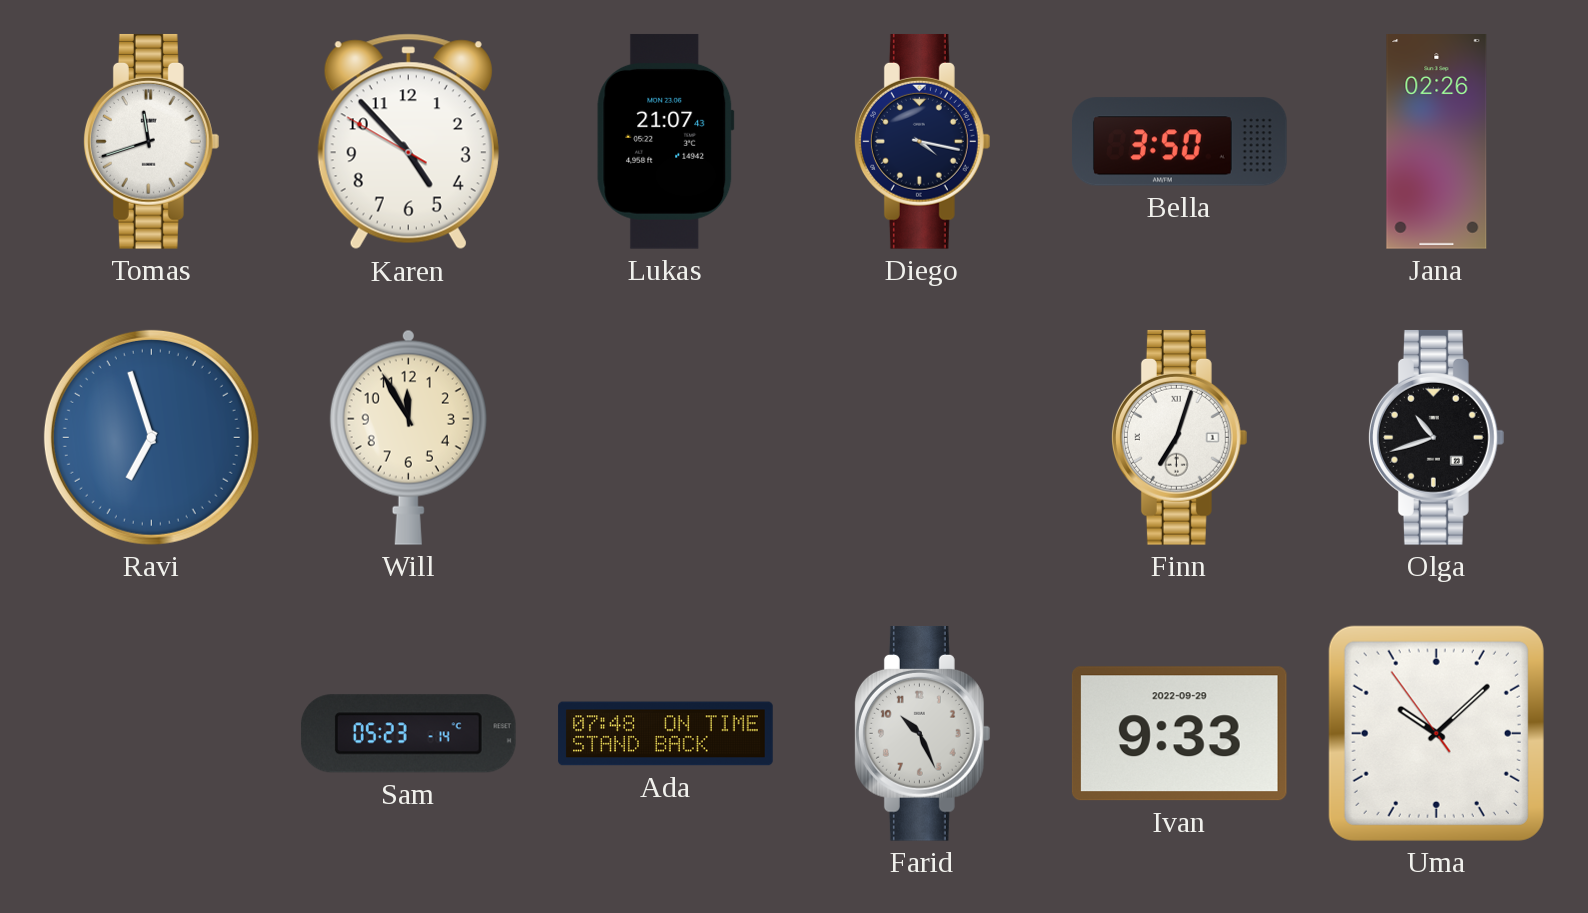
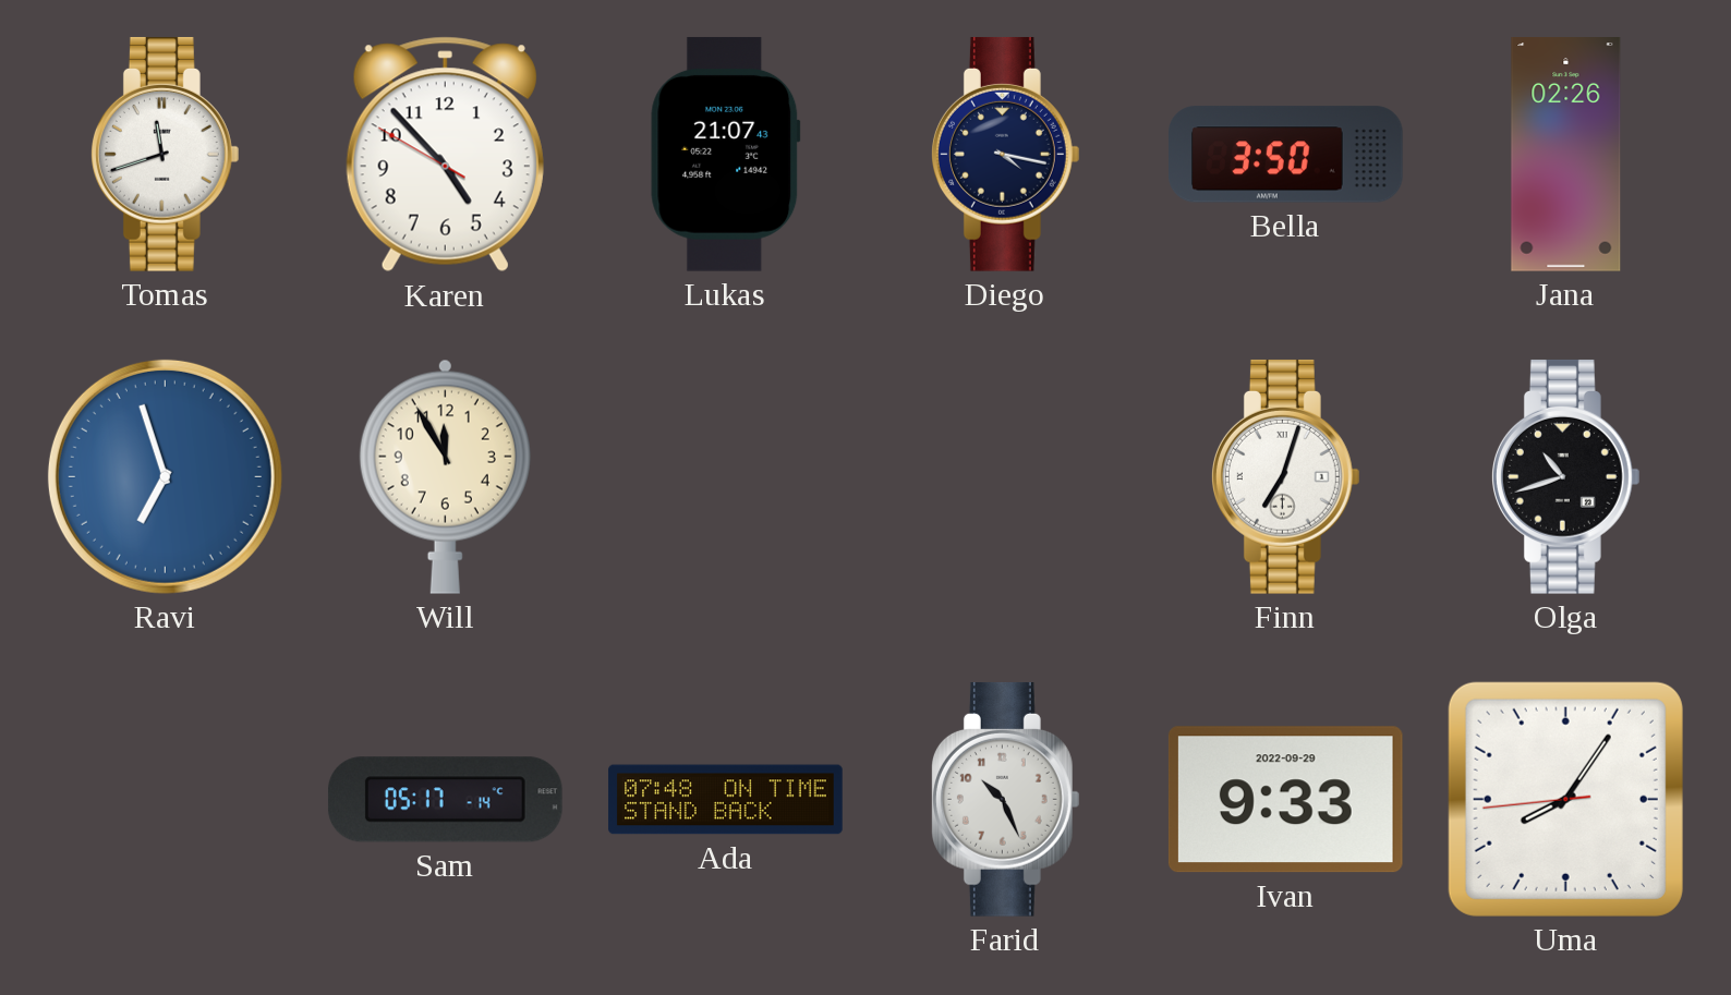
Sam: 05:23 -> 05:17 (445, 800)
Uma: 10:07 -> 8:05 (1565, 799)
